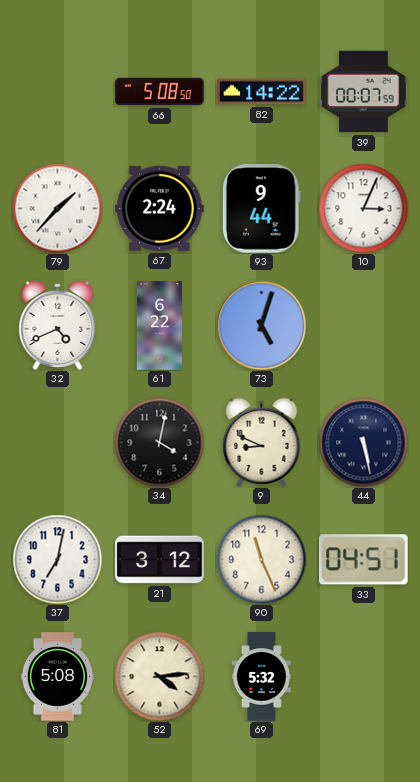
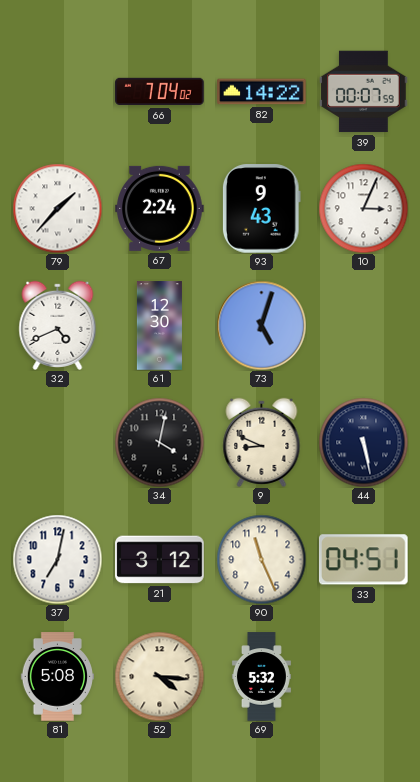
66: 5:08 -> 7:04 (160, 92)
93: 9:44 -> 9:43 (261, 209)
61: 6:22 -> 12:30 (159, 326)
52: 4:14 -> 4:16 (159, 676)
